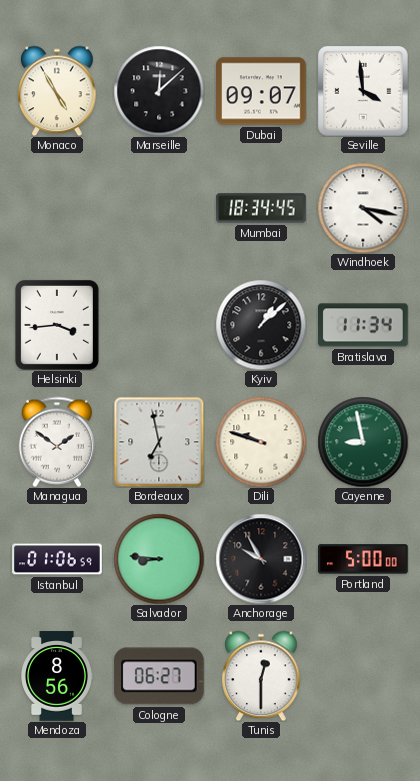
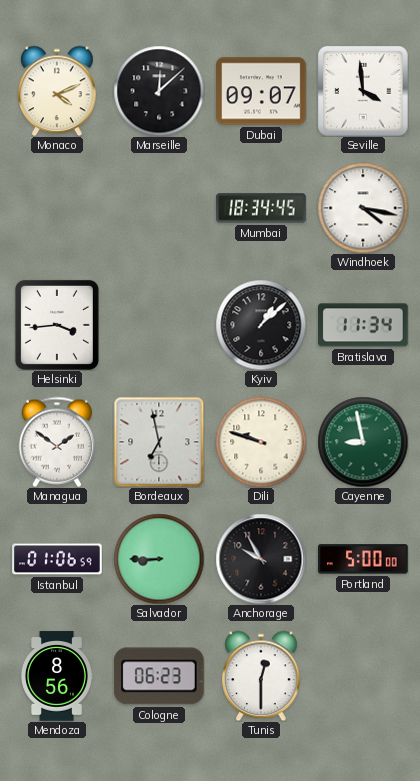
Monaco: 4:55 -> 4:11 (57, 91)
Salvador: 8:46 -> 8:45 (159, 559)
Cologne: 06:27 -> 06:23 (159, 676)
